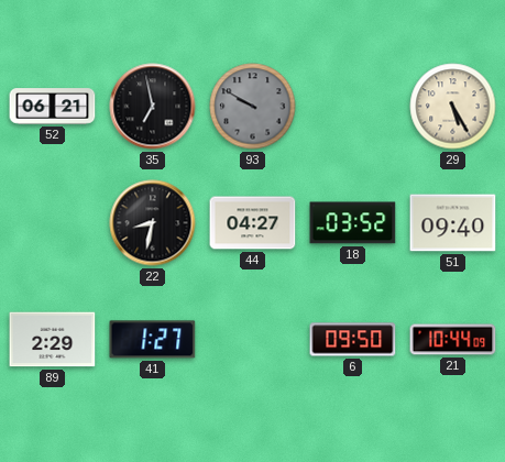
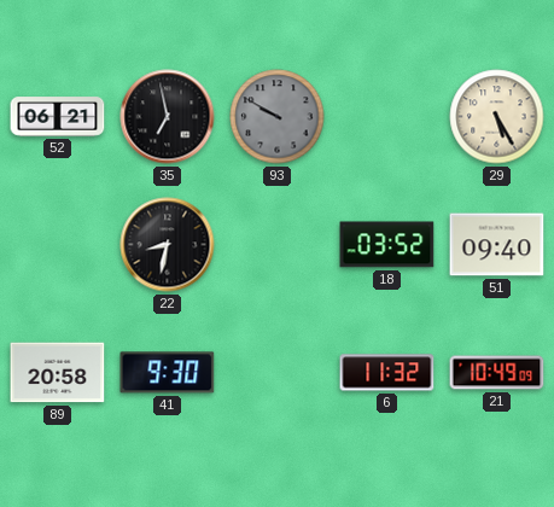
44: 04:27 -> none (253, 223)
89: 2:29 -> 20:58 (58, 373)
41: 1:27 -> 9:30 (168, 373)
6: 09:50 -> 11:32 (387, 373)
21: 10:44 -> 10:49 (497, 373)
